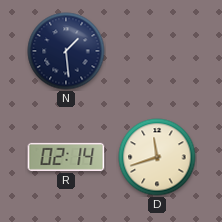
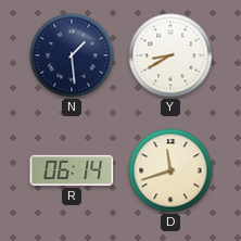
Y: none -> 8:40 (170, 55)
R: 02:14 -> 06:14 (72, 170)
